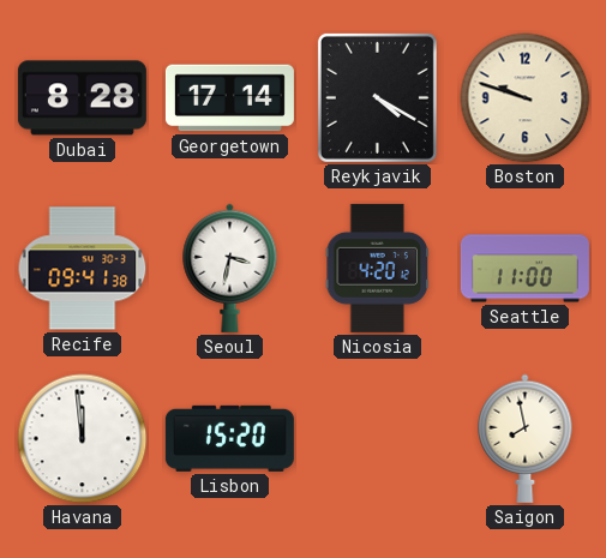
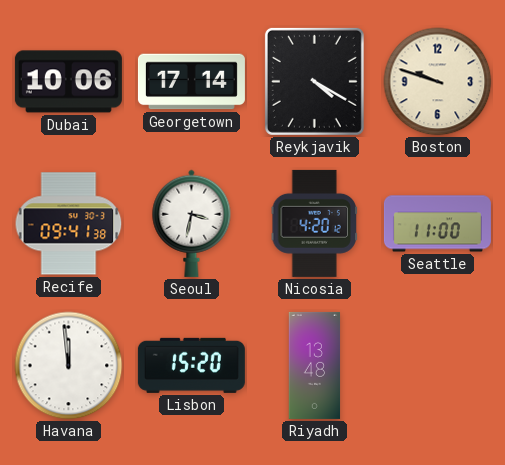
Dubai: 8:28 -> 10:06 (68, 82)
Riyadh: none -> 13:48 (315, 365)
Saigon: 7:58 -> none (526, 438)
